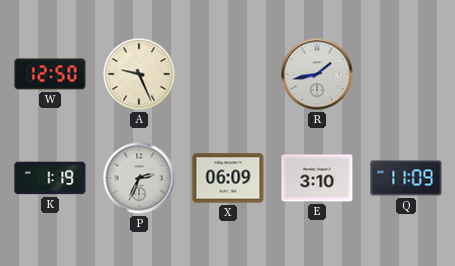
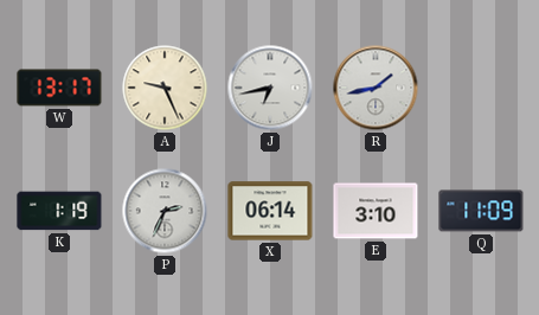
W: 12:50 -> 13:17 (59, 88)
J: none -> 6:43 (270, 88)
X: 06:09 -> 06:14 (270, 211)
